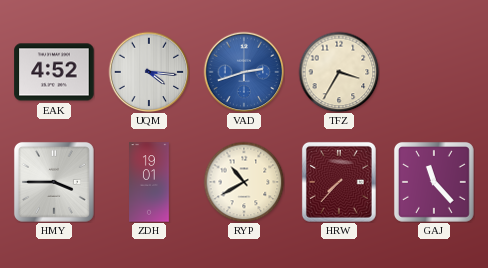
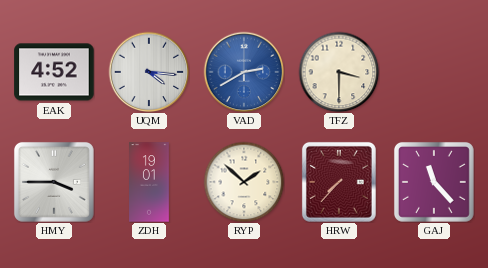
VAD: 2:42 -> 2:40 (244, 72)
TFZ: 3:35 -> 3:30 (339, 72)
RYP: 10:40 -> 1:52 (244, 182)
